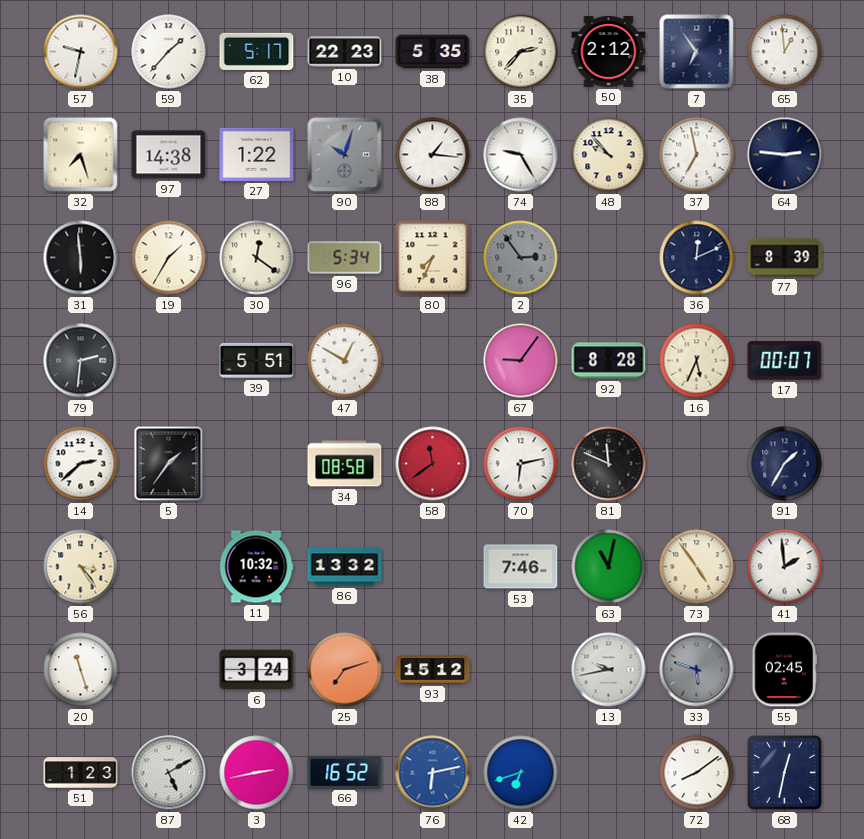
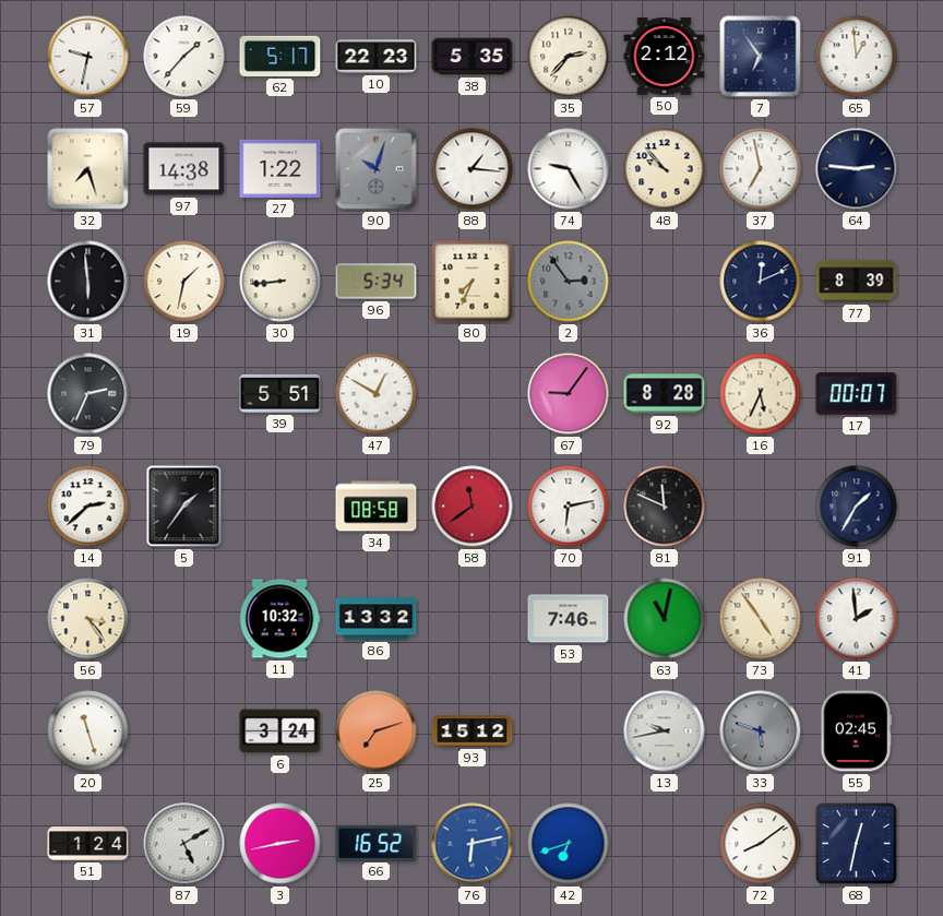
19: 1:35 -> 1:32 (184, 282)
30: 12:21 -> 8:44 (280, 282)
79: 2:31 -> 2:34 (88, 394)
51: 1:23 -> 1:24 (88, 844)
